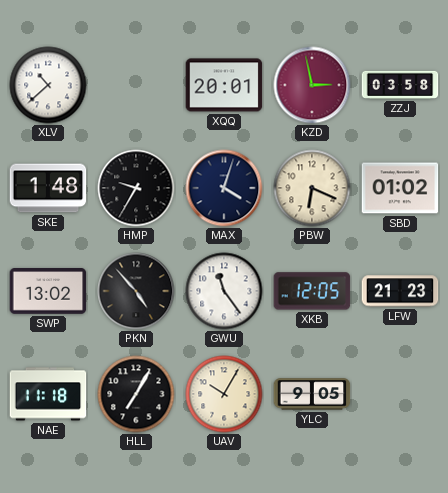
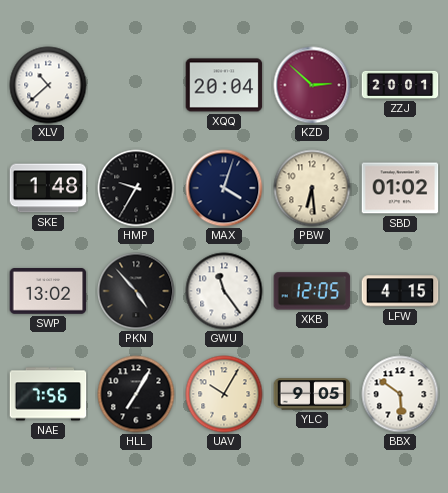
XQQ: 20:01 -> 20:04 (224, 85)
KZD: 2:58 -> 2:52 (312, 85)
ZZJ: 03:58 -> 20:01 (400, 85)
PBW: 6:19 -> 6:29 (312, 188)
LFW: 21:23 -> 4:15 (400, 291)
NAE: 11:18 -> 7:56 (48, 394)
BBX: none -> 5:51 (400, 394)
